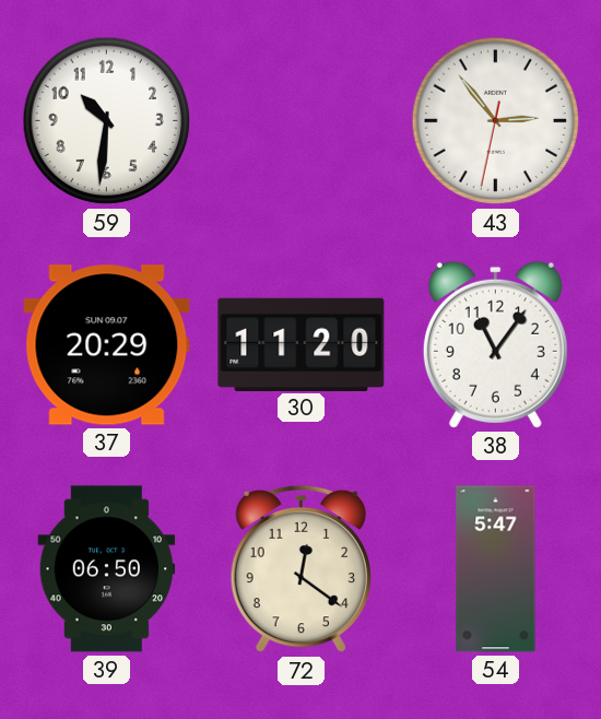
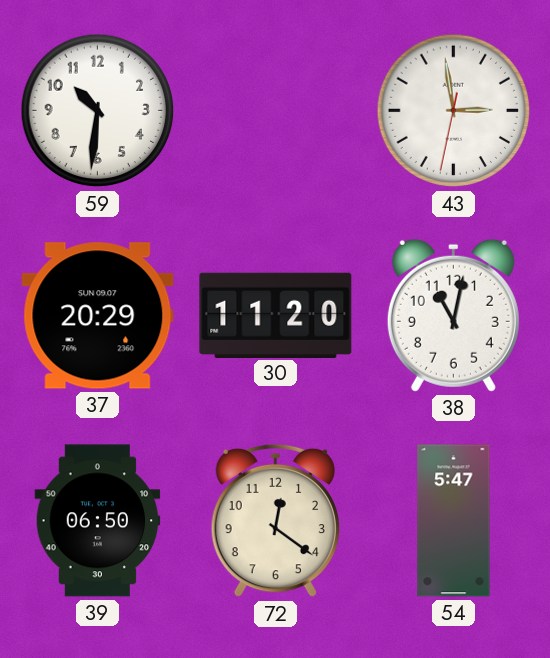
43: 2:53 -> 2:58 (454, 111)
38: 11:06 -> 11:02 (453, 315)
